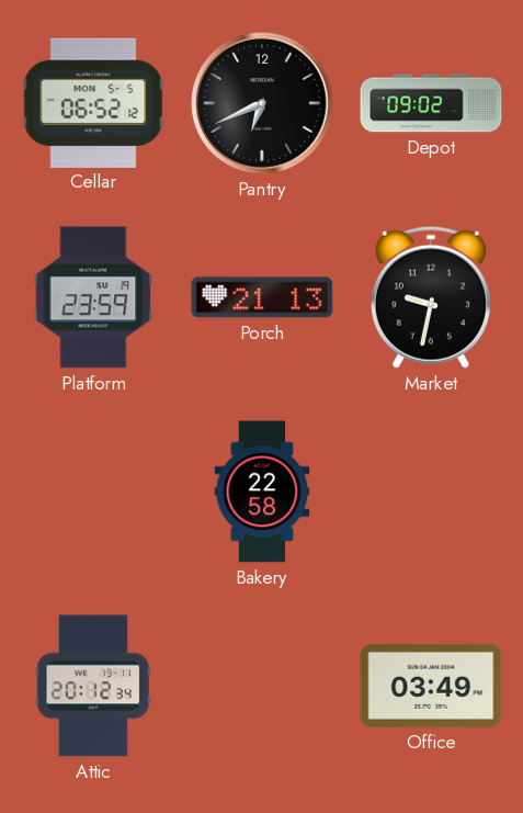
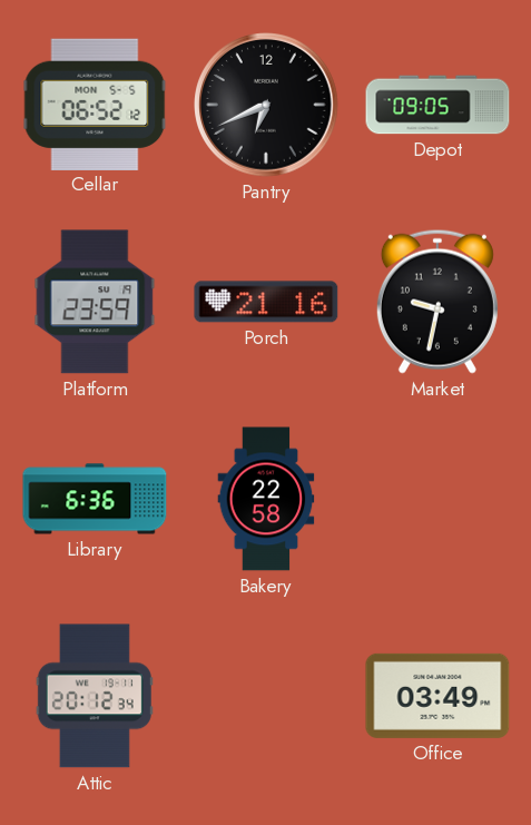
Depot: 09:02 -> 09:05 (437, 105)
Porch: 21:13 -> 21:16 (266, 302)
Library: none -> 6:36 (95, 499)
